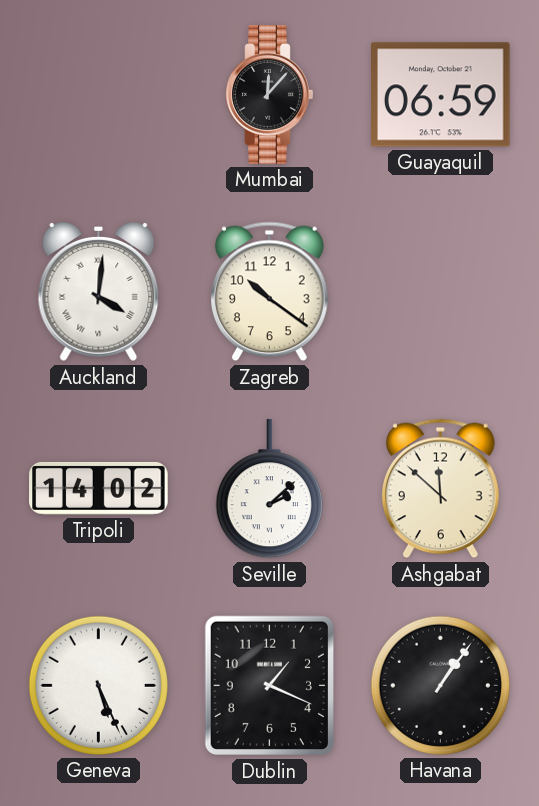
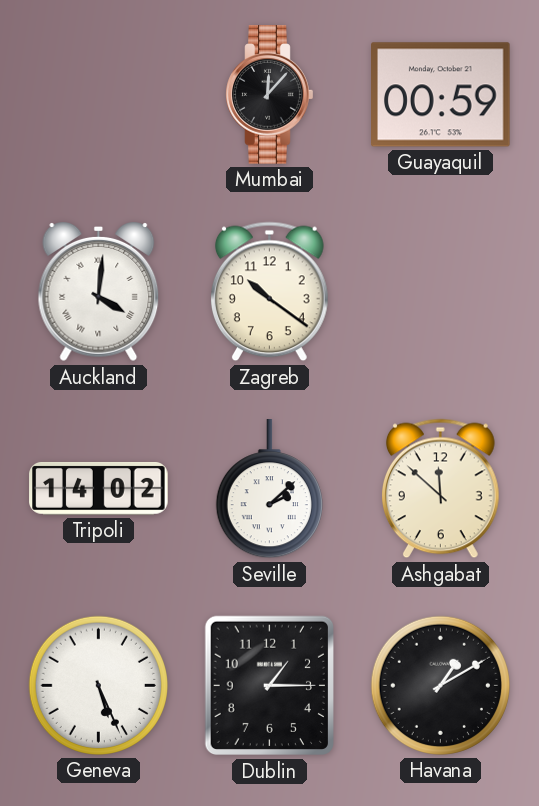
Guayaquil: 06:59 -> 00:59 (441, 95)
Dublin: 1:19 -> 1:15 (269, 686)
Havana: 1:06 -> 1:10 (440, 685)
